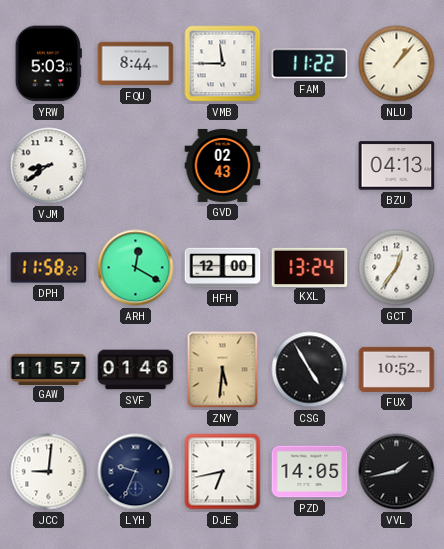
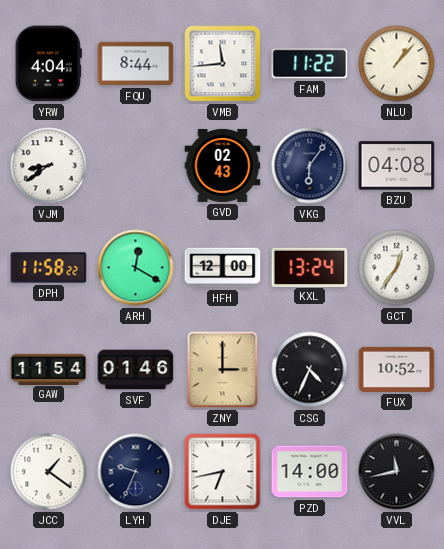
YRW: 5:03 -> 4:04 (48, 64)
VMB: 11:45 -> 11:44 (223, 64)
VKG: none -> 6:06 (310, 166)
BZU: 04:13 -> 04:08 (397, 166)
GAW: 11:57 -> 11:54 (49, 369)
ZNY: 5:31 -> 3:00 (223, 370)
CSG: 4:55 -> 4:34 (310, 370)
JCC: 9:01 -> 1:21 (49, 472)
PZD: 14:05 -> 14:00 (310, 472)
VVL: 1:43 -> 11:43 (397, 472)
